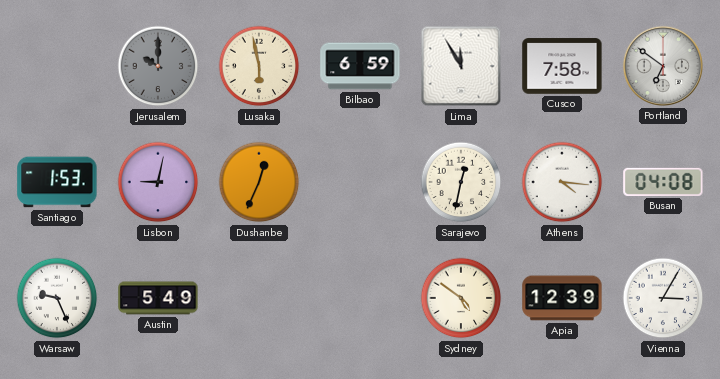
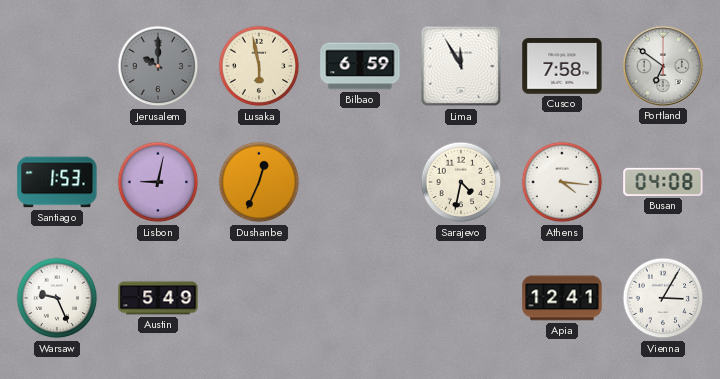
Sarajevo: 12:32 -> 4:32 (461, 182)
Sydney: 4:51 -> none (461, 298)
Apia: 12:39 -> 12:41 (562, 298)
